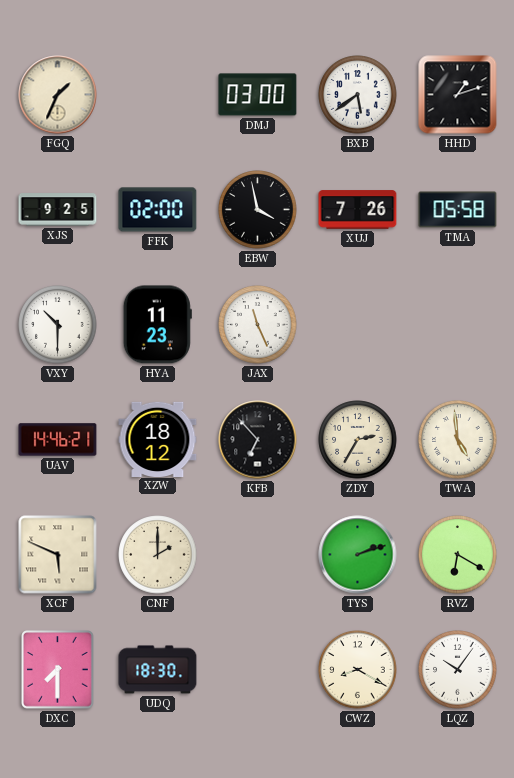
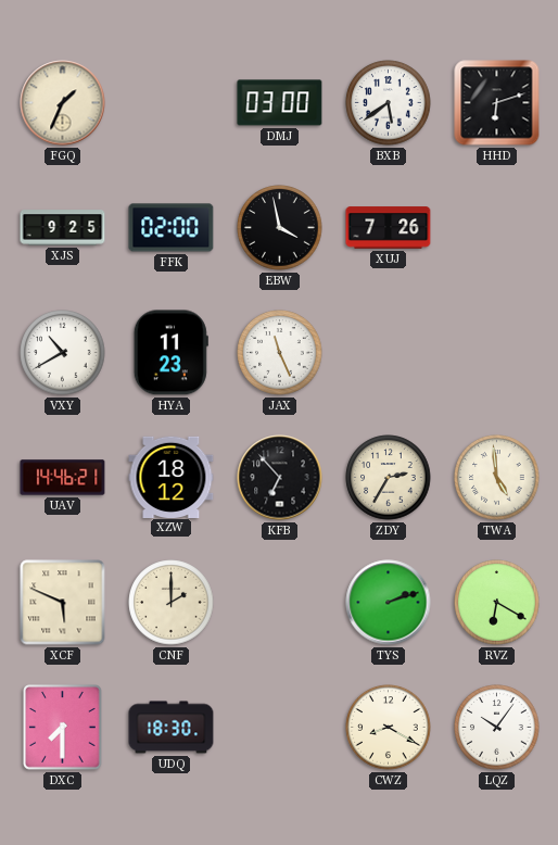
HHD: 1:12 -> 6:12 (497, 103)
TMA: 05:58 -> none (458, 210)
VXY: 10:30 -> 10:40 (63, 353)
